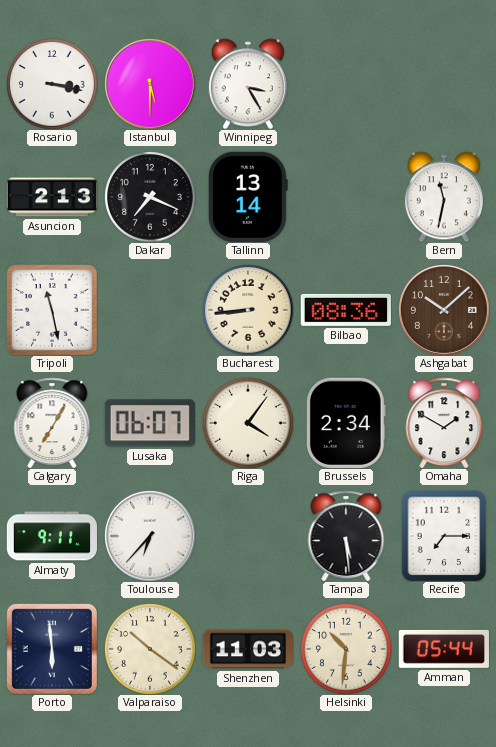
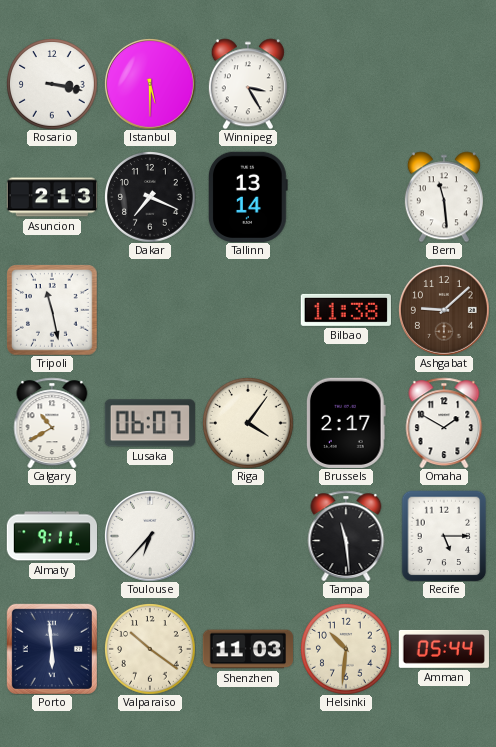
Bern: 11:32 -> 11:29 (444, 197)
Bucharest: 8:44 -> none (248, 310)
Bilbao: 08:36 -> 11:38 (346, 310)
Ashgabat: 10:08 -> 9:08 (444, 310)
Calgary: 7:05 -> 10:40 (52, 423)
Brussels: 2:34 -> 2:17 (346, 423)
Tampa: 5:29 -> 11:29 (346, 536)
Recife: 7:15 -> 5:15 (444, 536)
